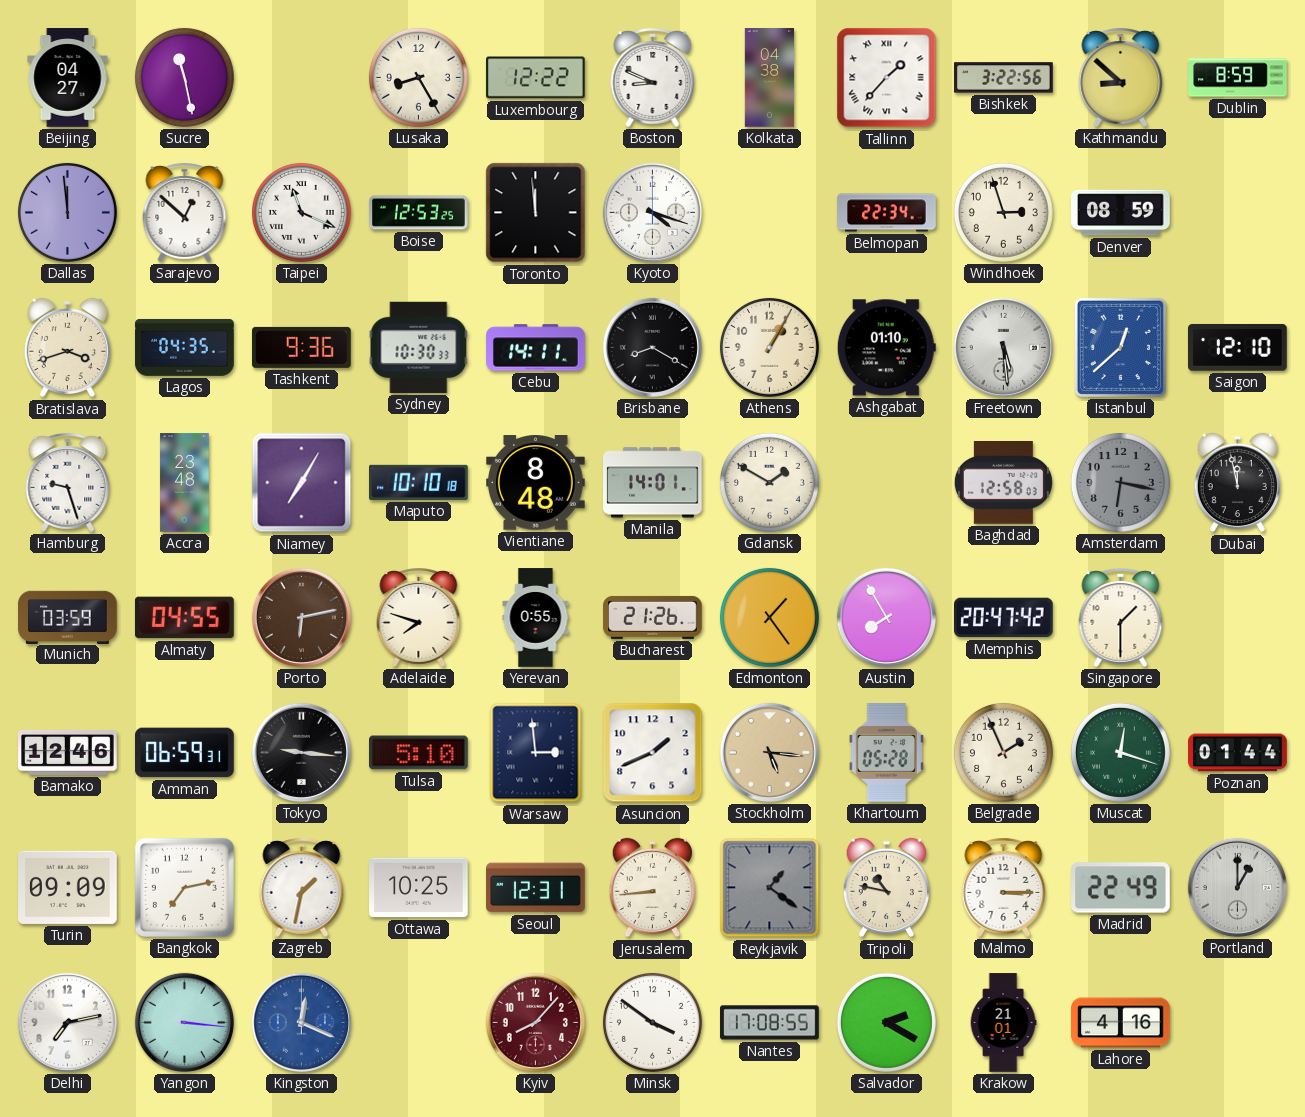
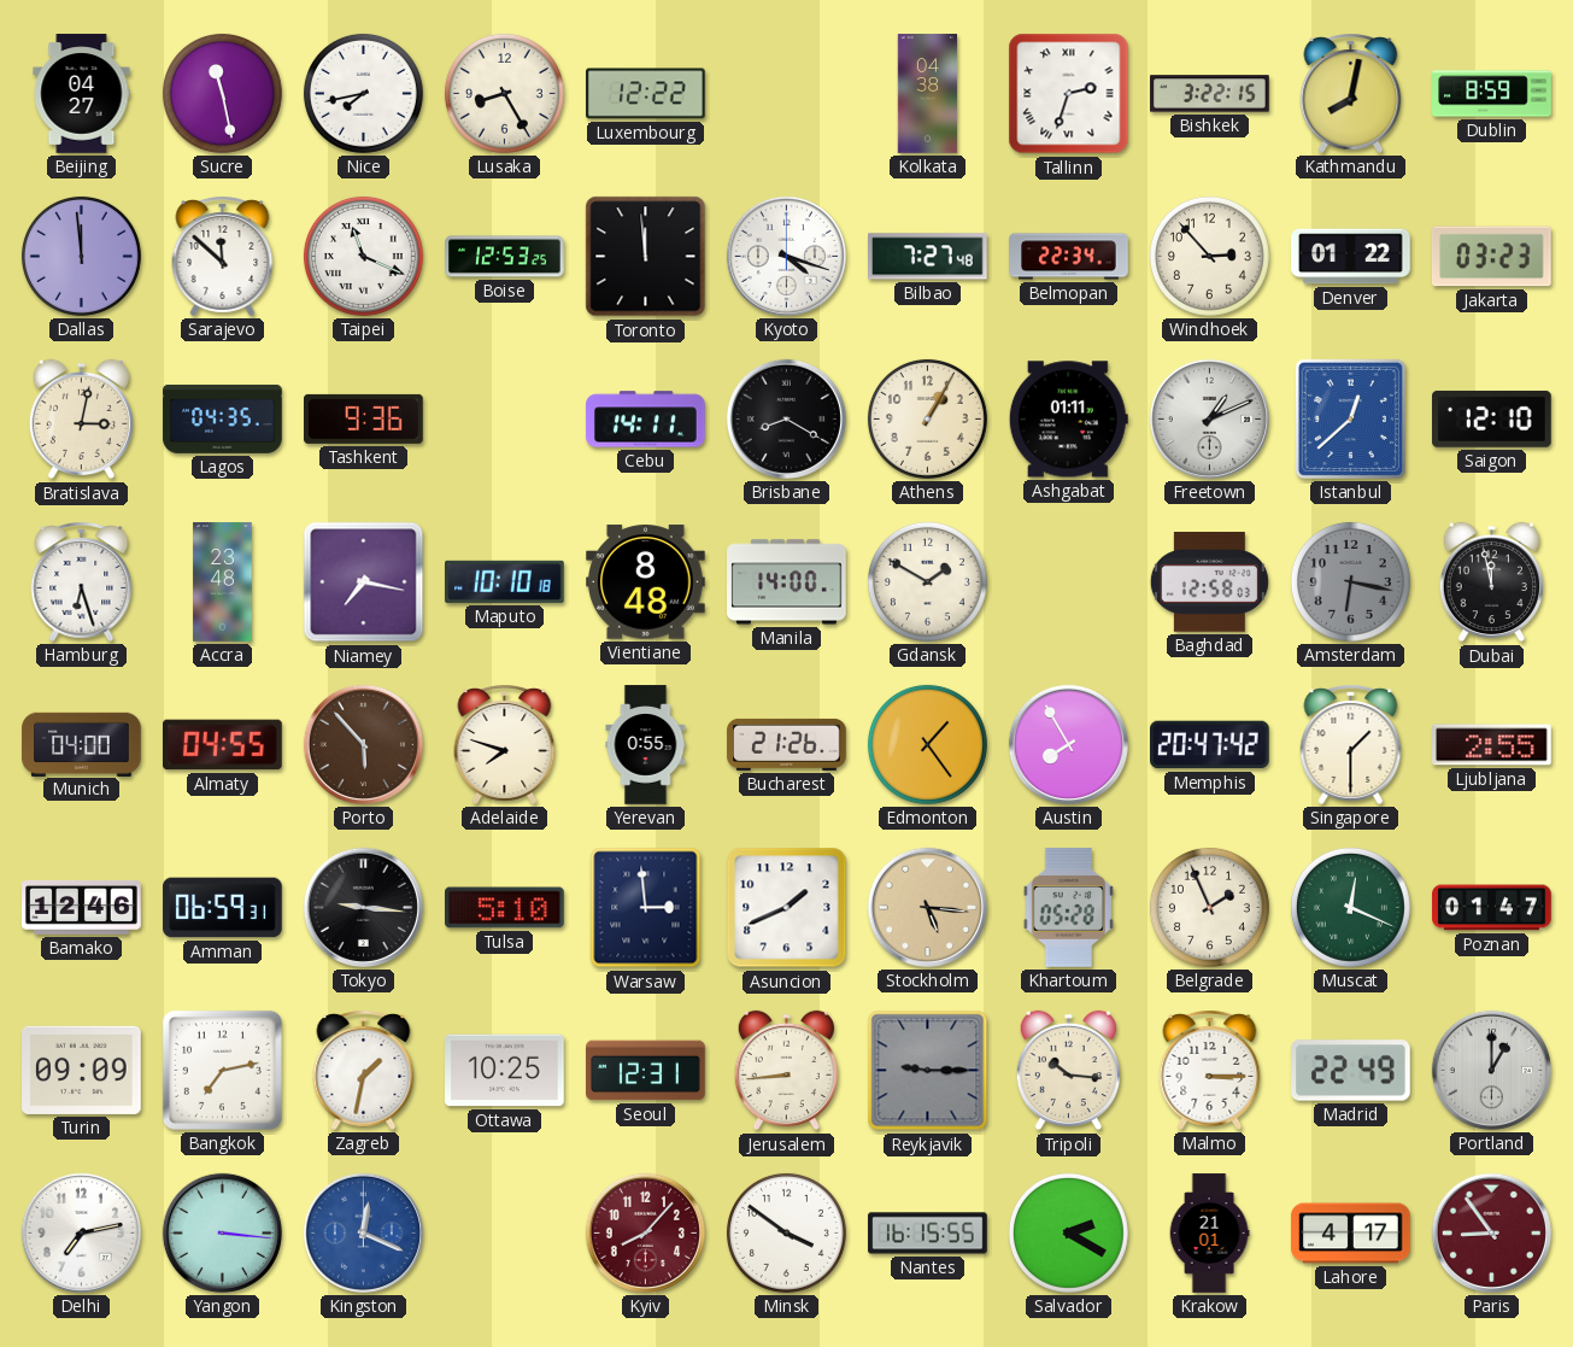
Nice: none -> 7:43 (363, 93)
Boston: 8:49 -> none (653, 78)
Tallinn: 1:37 -> 2:33 (1069, 94)
Bishkek: 3:22:56 -> 3:22:15 (1210, 94)
Kathmandu: 8:52 -> 8:02 (1351, 94)
Sarajevo: 12:52 -> 11:52 (223, 257)
Bilbao: none -> 7:27 (928, 257)
Windhoek: 2:57 -> 2:53 (1209, 256)
Denver: 08:59 -> 01:22 (1351, 257)
Jakarta: none -> 03:23 (1491, 257)
Bratislava: 3:42 -> 3:02 (81, 420)
Sydney: 10:30 -> none (419, 347)
Ashgabat: 01:10 -> 01:11 (1068, 420)
Freetown: 5:29 -> 1:11 (1209, 418)
Hamburg: 9:27 -> 6:27 (82, 582)
Niamey: 7:05 -> 7:17 (364, 582)
Manila: 14:01 -> 14:00 (787, 582)
Munich: 03:59 -> 04:00 (82, 744)
Porto: 6:13 -> 5:53 (363, 744)
Ljubljana: none -> 2:55 (1492, 745)
Muscat: 12:18 -> 12:19 (1350, 907)
Poznan: 01:44 -> 01:47 (1492, 908)
Reykjavik: 1:21 -> 9:15 (928, 1071)
Tripoli: 10:47 -> 10:16 (1068, 1071)
Nantes: 17:08 -> 16:15 (928, 1234)
Lahore: 4:16 -> 4:17 (1351, 1234)
Paris: none -> 8:54 (1491, 1232)
